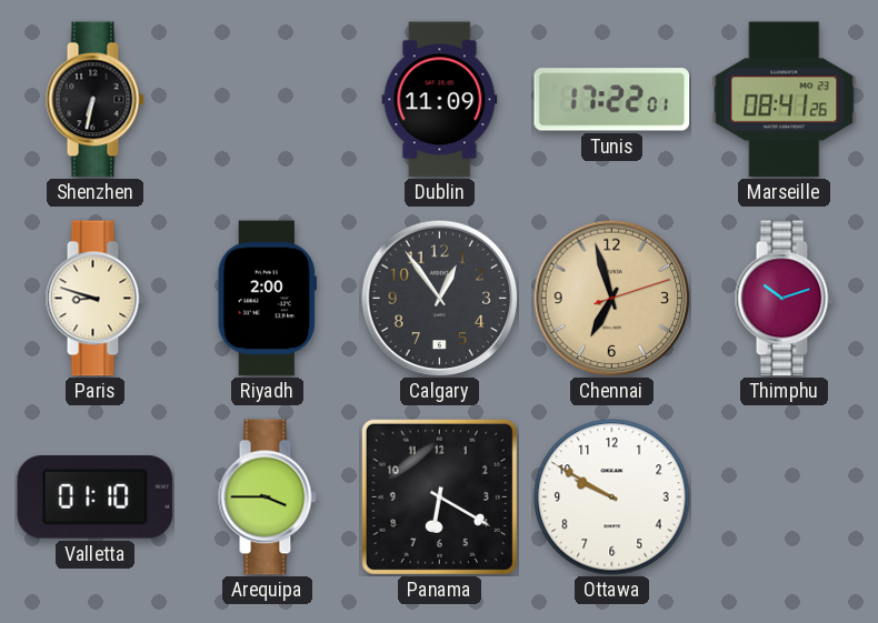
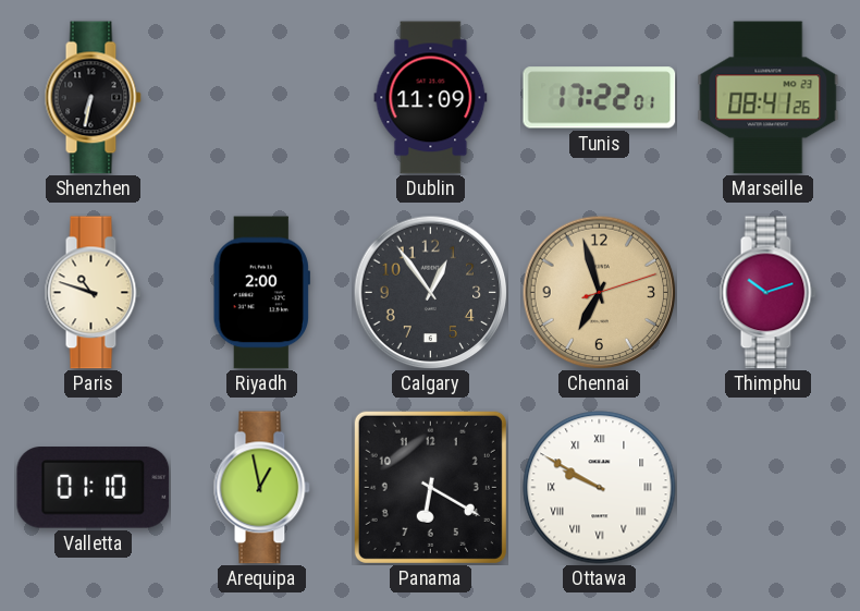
Paris: 8:48 -> 10:48 (93, 293)
Arequipa: 3:45 -> 12:58 (261, 488)
Ottawa numerals: Arabic -> Roman (600, 488)
